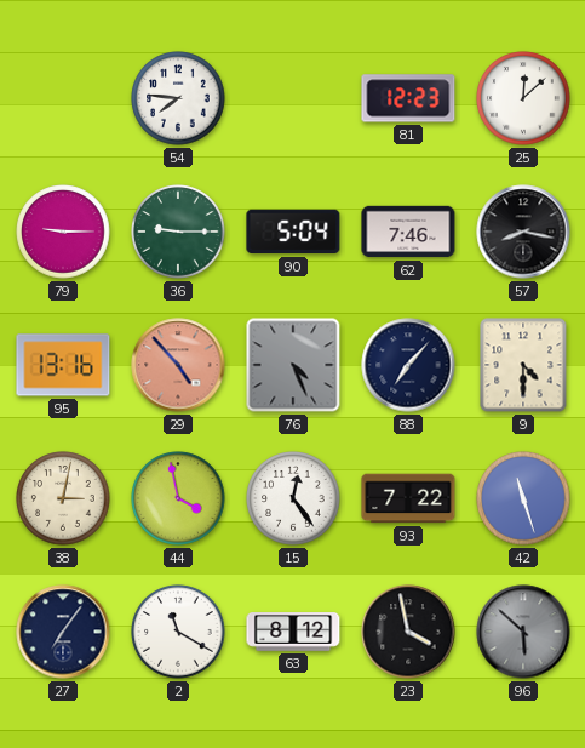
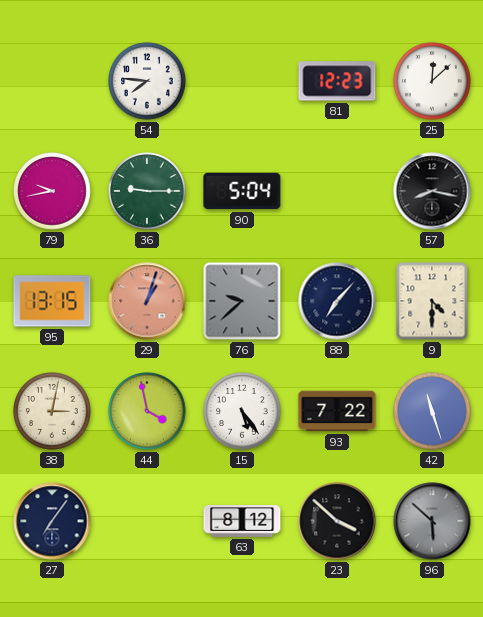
79: 9:15 -> 9:43 (52, 191)
62: 7:46 -> none (408, 232)
95: 13:16 -> 13:15 (52, 301)
29: 4:53 -> 1:03 (147, 301)
76: 4:26 -> 9:38 (242, 301)
15: 12:24 -> 5:24 (242, 411)
2: 11:20 -> none (178, 632)
23: 3:58 -> 3:52 (337, 521)
